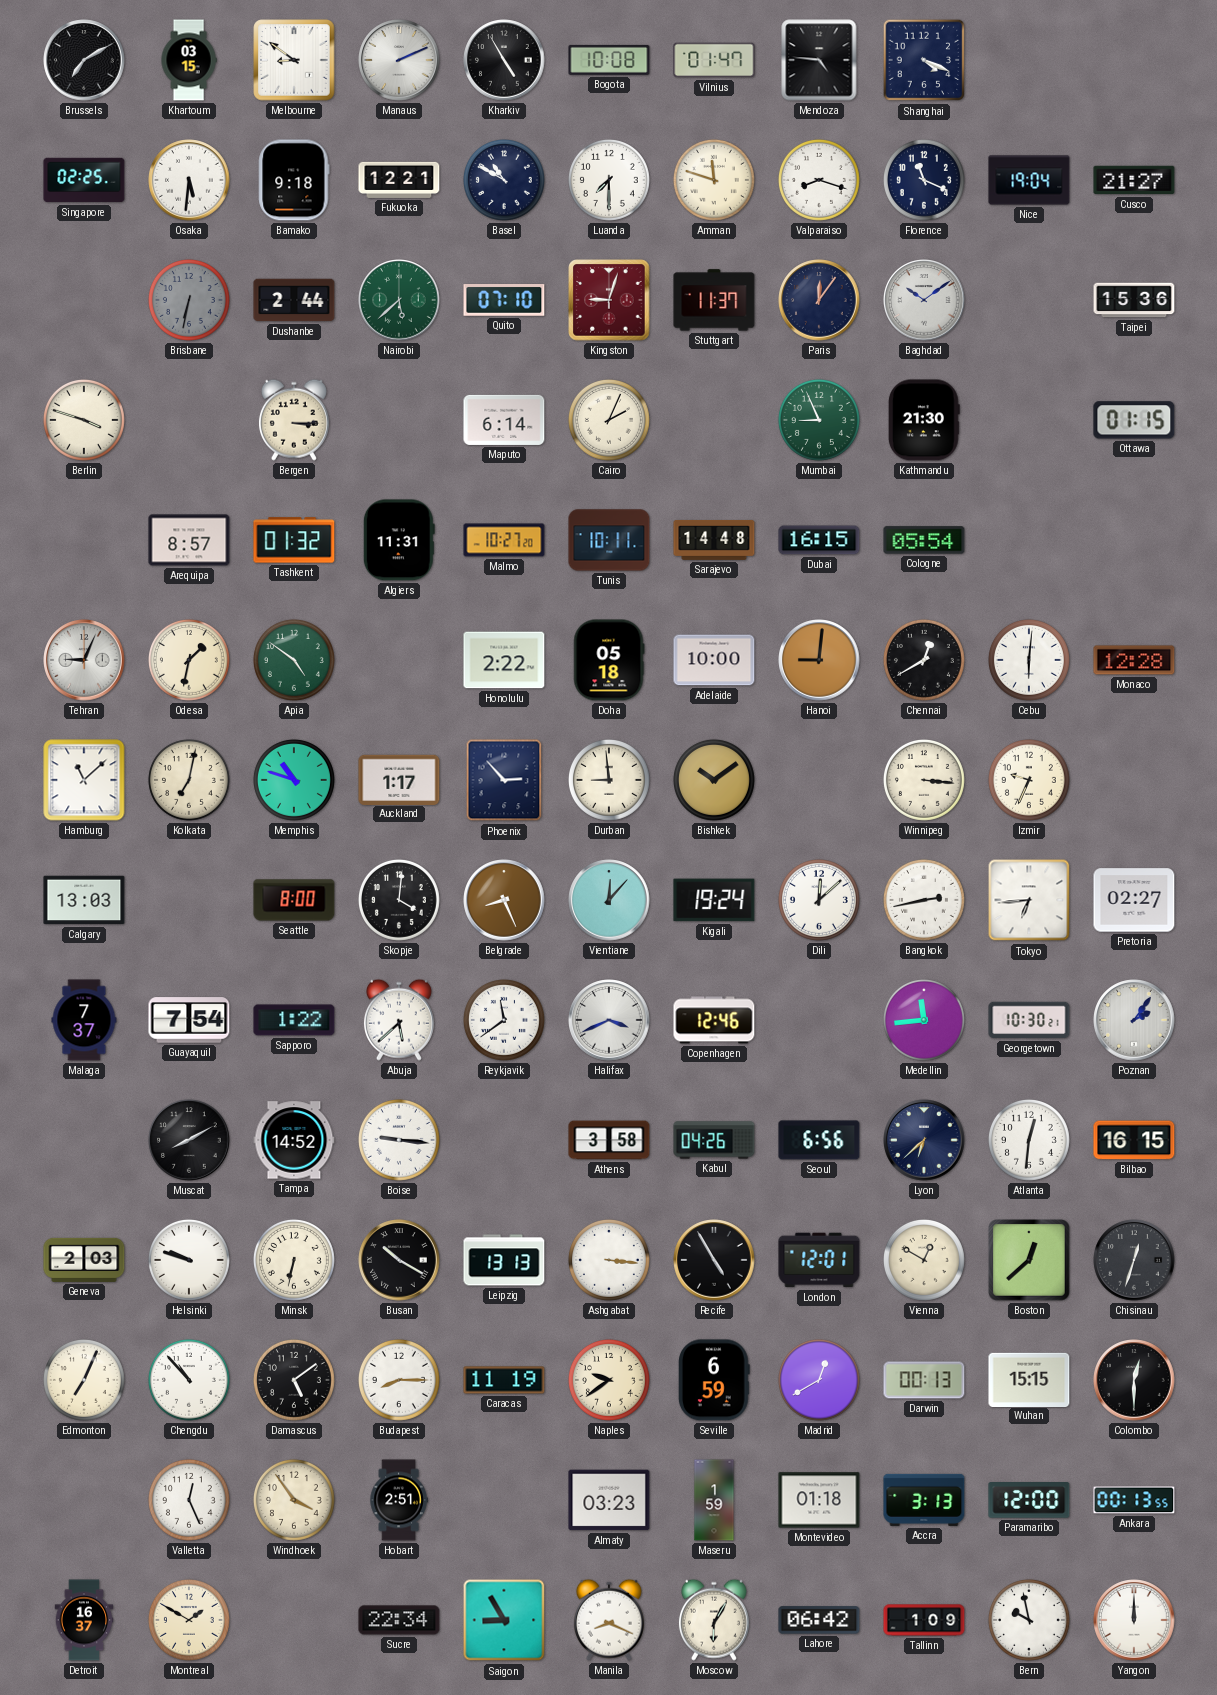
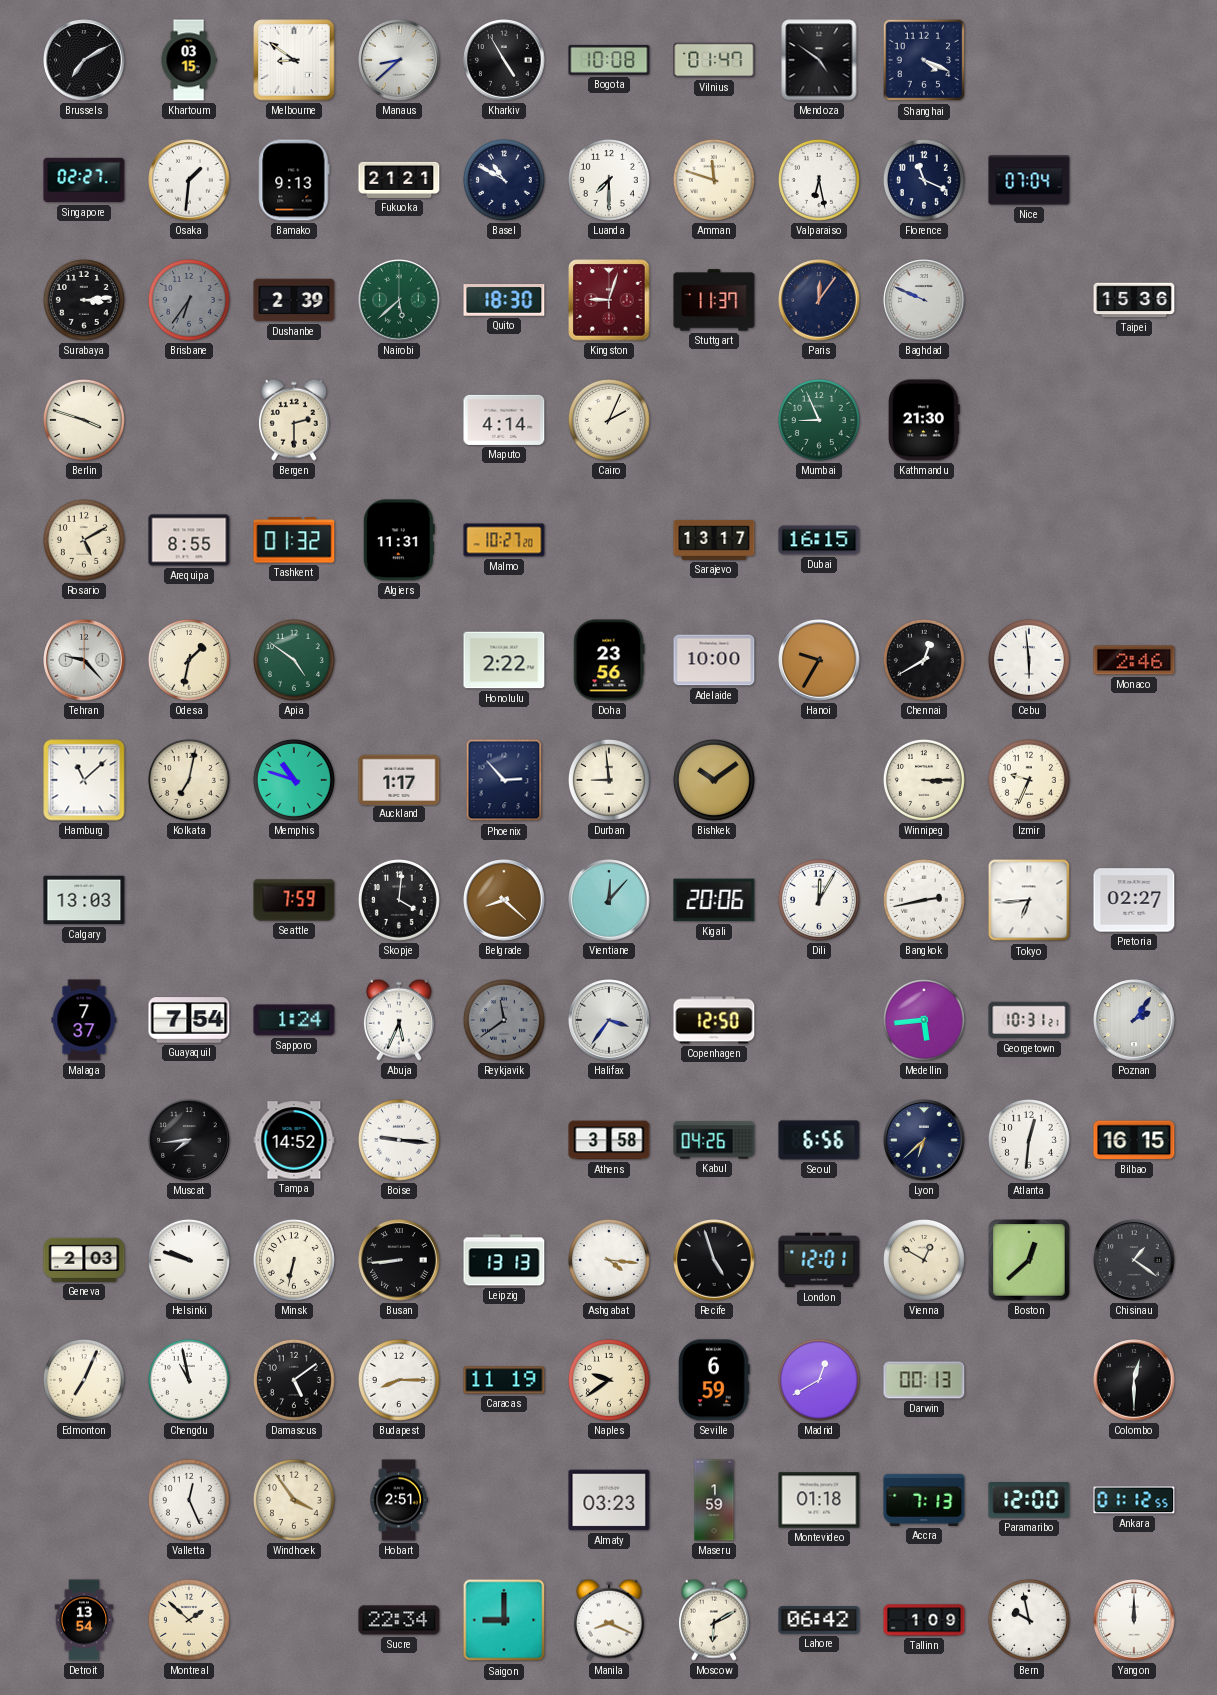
Manaus: 2:11 -> 8:38 (399, 60)
Mendoza: 4:46 -> 4:51 (819, 60)
Singapore: 02:25 -> 02:27 (84, 180)
Osaka: 5:31 -> 1:31 (189, 180)
Bamako: 9:18 -> 9:13 (294, 180)
Fukuoka: 12:21 -> 21:21 (399, 180)
Valparaiso: 8:18 -> 6:28 (819, 180)
Nice: 19:04 -> 07:04 (1029, 180)
Cusco: 21:27 -> none (1134, 180)
Surabaya: none -> 3:14 (84, 300)
Brisbane: 6:32 -> 6:36 (189, 300)
Dushanbe: 2:44 -> 2:39 (294, 300)
Quito: 07:10 -> 18:30 (504, 300)
Baghdad: 10:09 -> 9:49 (924, 300)
Bergen: 3:15 -> 2:30 (294, 420)
Maputo: 6:14 -> 4:14 (504, 420)
Ottawa: 01:15 -> none (1134, 420)
Rosario: none -> 5:10 (84, 540)
Arequipa: 8:57 -> 8:55 (189, 540)
Tunis: 10:11 -> none (609, 540)
Sarajevo: 14:48 -> 13:17 (714, 540)
Cologne: 05:54 -> none (924, 540)
Tehran: 9:04 -> 9:23 (84, 660)
Doha: 05:18 -> 23:56 (609, 660)
Hanoi: 9:01 -> 9:35 (819, 660)
Cebu: 6:01 -> 5:59 (1029, 660)
Monaco: 12:28 -> 2:46 (1134, 660)
Winnipeg: 3:16 -> 3:15 (924, 780)
Seattle: 8:00 -> 7:59 (294, 900)
Belgrade: 8:26 -> 8:22 (504, 900)
Kigali: 19:24 -> 20:06 (714, 900)
Dili: 12:08 -> 12:05 (819, 900)
Sapporo: 1:22 -> 1:24 (294, 1020)
Abuja: 5:38 -> 5:34 (399, 1020)
Reykjavik dial: white -> grey (504, 1020)
Halifax: 3:41 -> 3:36 (609, 1020)
Copenhagen: 12:46 -> 12:50 (714, 1020)
Medellin: 11:44 -> 5:44 (924, 1020)
Georgetown: 10:30 -> 10:31 (1029, 1020)
Muscat: 8:10 -> 7:44 (189, 1140)
Busan: 10:20 -> 8:44 (399, 1260)
Ashgabat: 3:16 -> 4:16 (609, 1260)
Recife: 4:55 -> 4:57 (714, 1260)
Chisinau: 12:33 -> 1:21 (1134, 1260)
Chengdu: 10:53 -> 10:58 (189, 1380)
Wuhan: 15:15 -> none (1029, 1379)
Accra: 3:13 -> 7:13 (924, 1500)
Ankara: 00:13 -> 01:12 (1134, 1500)
Detroit: 16:37 -> 13:54 (84, 1620)
Montreal: 1:50 -> 1:52 (189, 1620)
Saigon: 8:55 -> 9:00 (504, 1620)
Moscow: 6:05 -> 6:10 (714, 1620)
